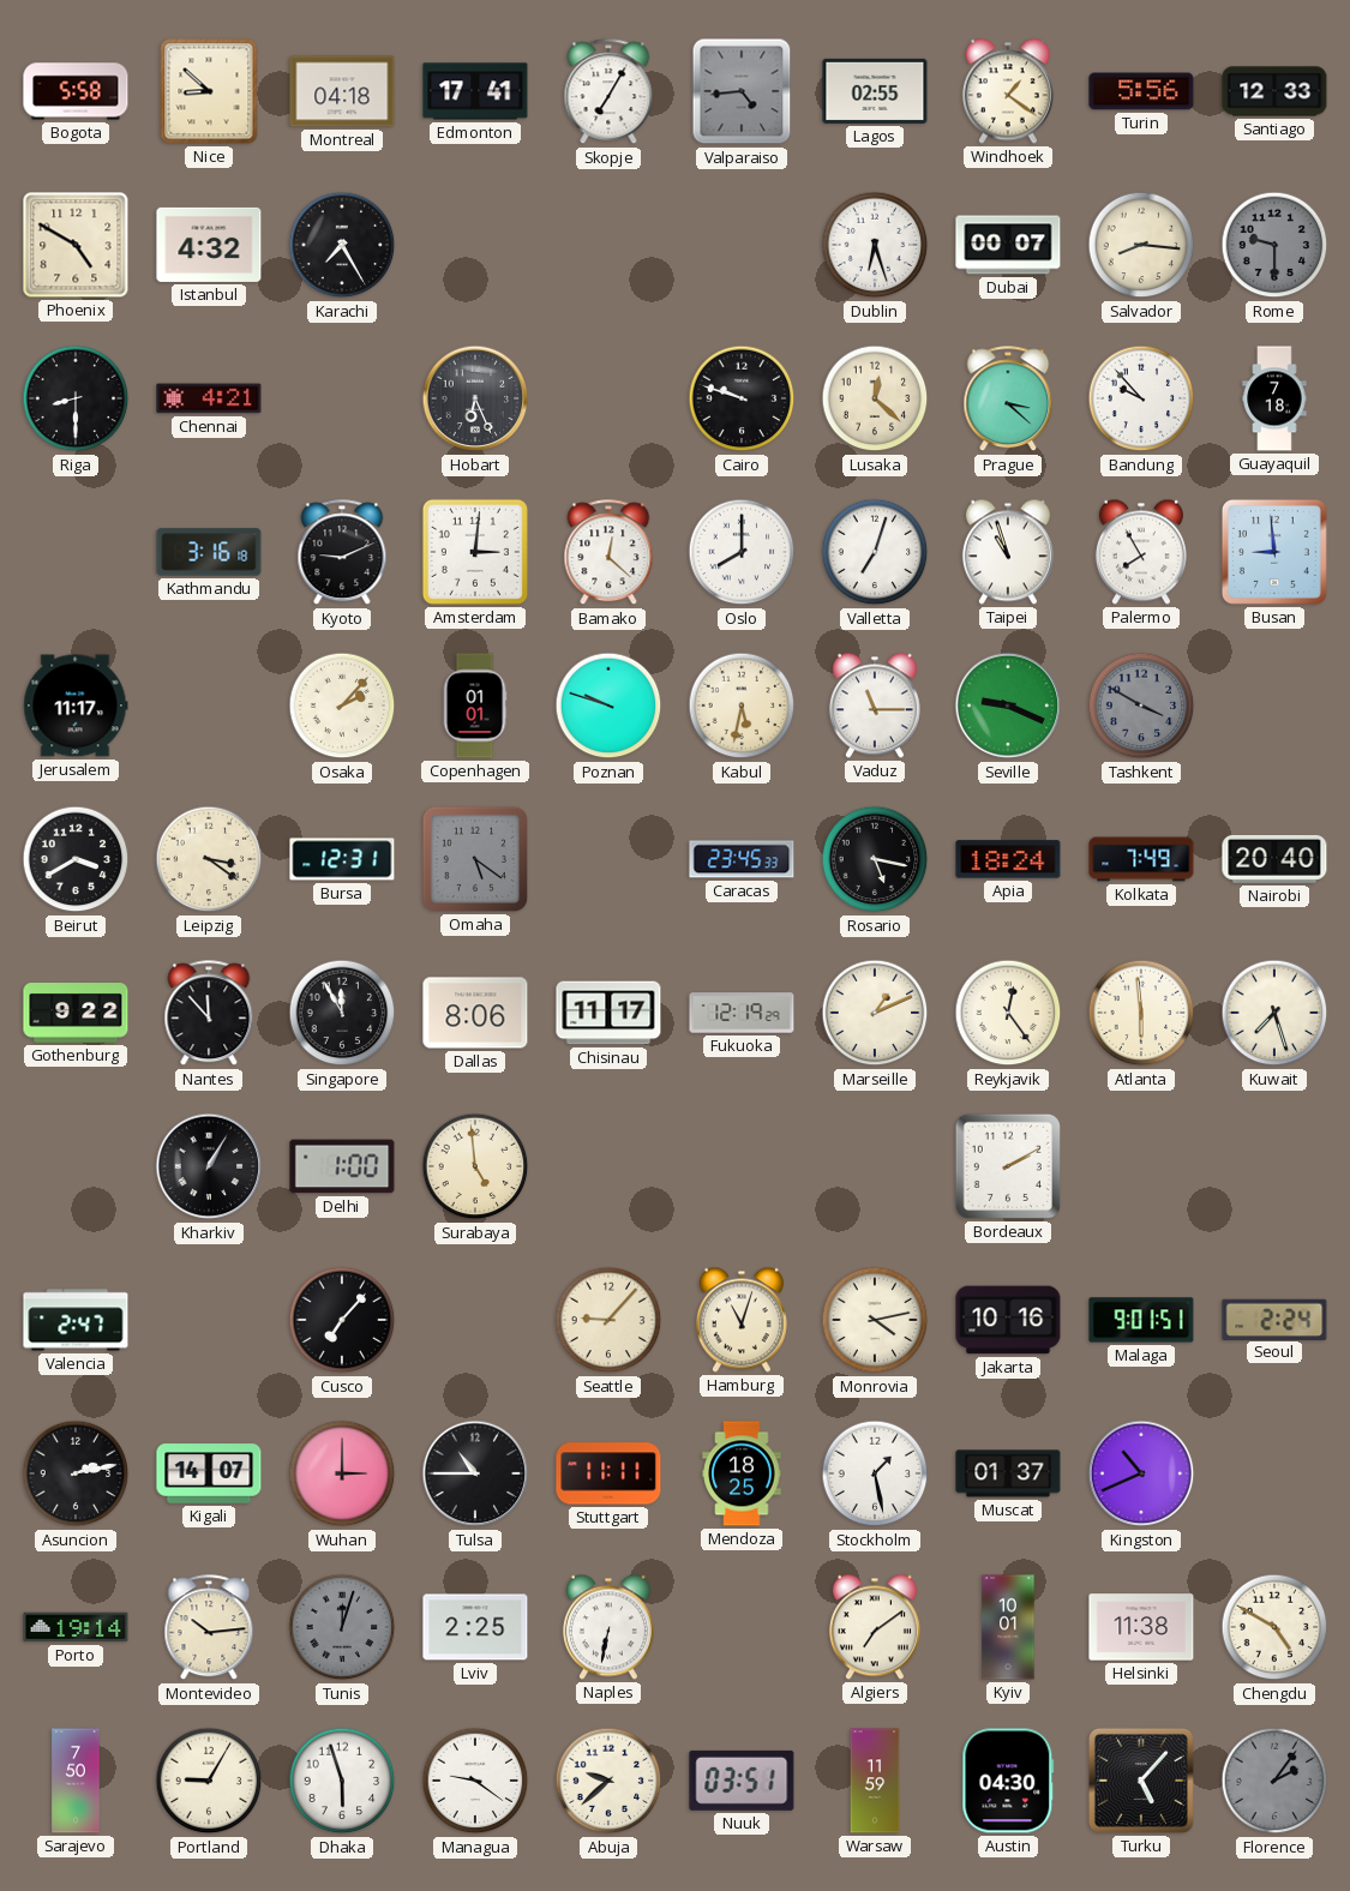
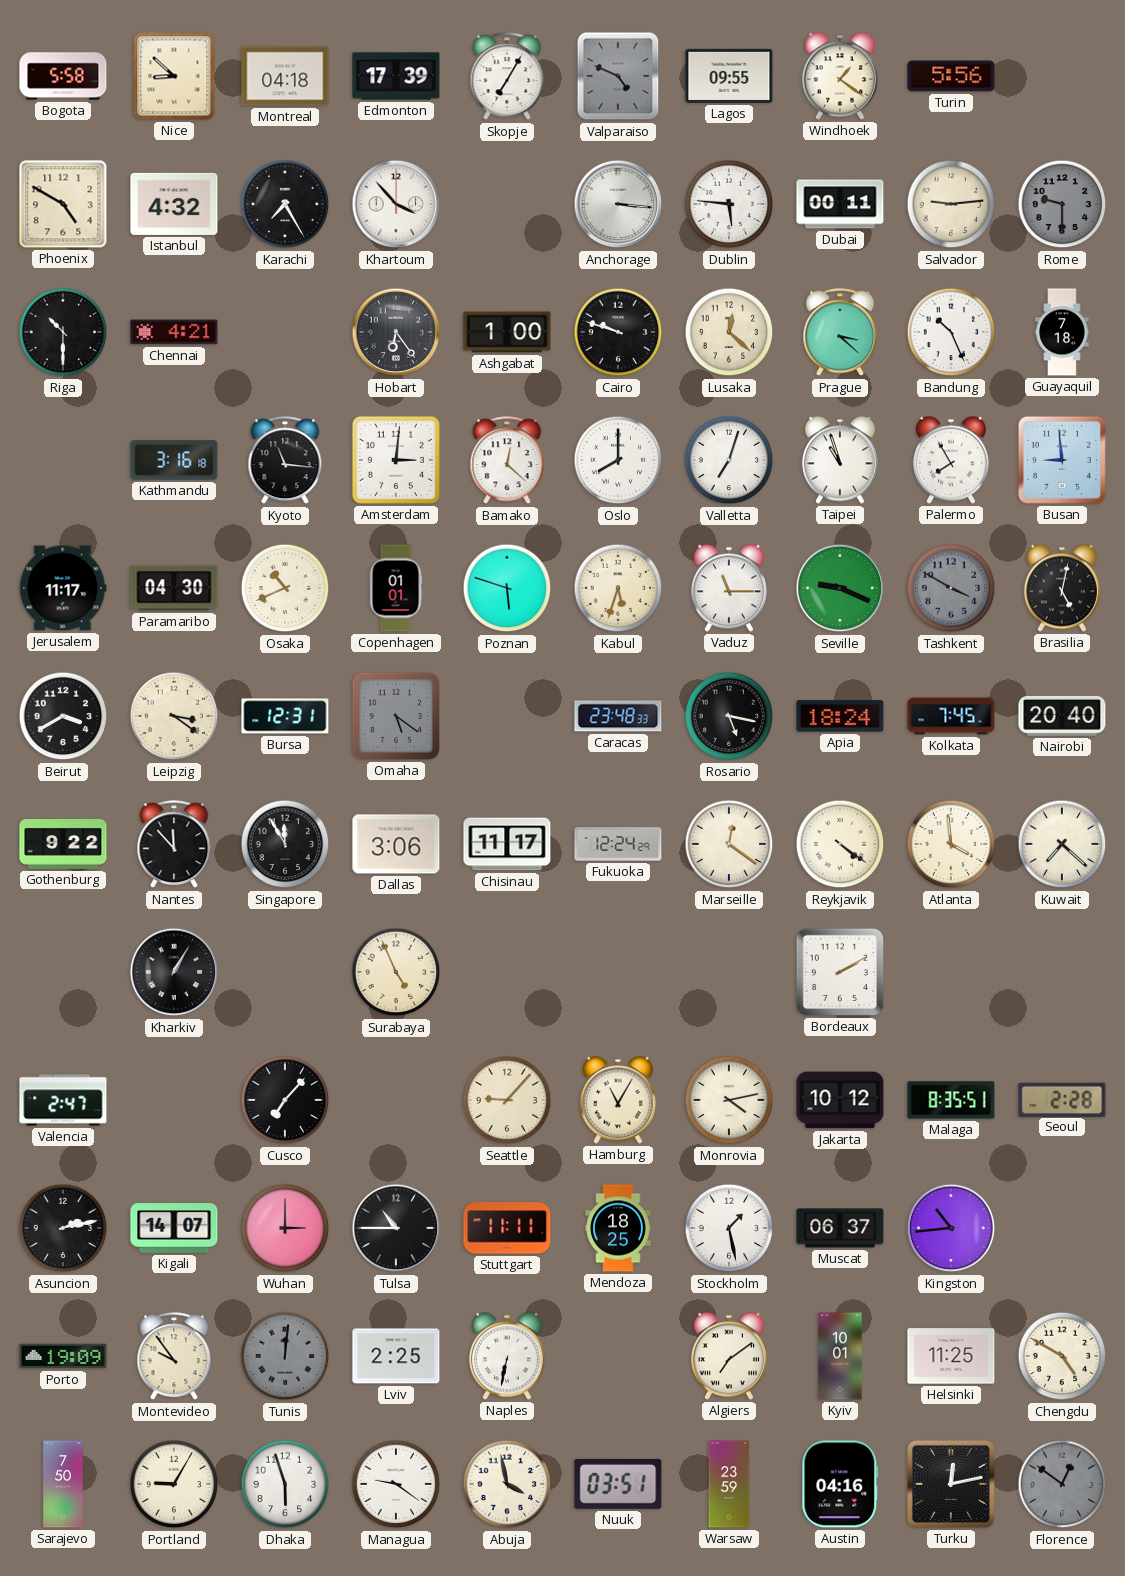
Edmonton: 17:41 -> 17:39 (396, 76)
Valparaiso: 4:44 -> 4:49 (618, 76)
Lagos: 02:55 -> 09:55 (729, 76)
Santiago: 12:33 -> none (1274, 91)
Khartoum: none -> 3:53 (396, 204)
Anchorage: none -> 3:16 (618, 204)
Dublin: 6:27 -> 5:46 (729, 204)
Dubai: 00:07 -> 00:11 (840, 204)
Salvador: 8:16 -> 9:14 (951, 204)
Riga: 8:30 -> 10:30 (63, 332)
Hobart: 6:26 -> 6:24 (396, 332)
Ashgabat: none -> 1:00 (507, 332)
Bandung: 9:53 -> 10:26 (951, 332)
Kyoto: 9:11 -> 11:16 (285, 461)
Paramaribo: none -> 04:30 (174, 588)
Osaka: 2:07 -> 10:41 (285, 588)
Poznan: 9:48 -> 5:48 (507, 588)
Kabul: 5:32 -> 5:33 (618, 588)
Brasilia: none -> 5:02 (1062, 588)
Caracas: 23:45 -> 23:48 (618, 716)
Kolkata: 7:49 -> 7:45 (951, 716)
Dallas: 8:06 -> 3:06 (396, 844)
Fukuoka: 12:19 -> 12:24 (618, 844)
Marseille: 1:11 -> 12:21 (729, 844)
Reykjavik: 12:24 -> 4:21 (840, 844)
Atlanta: 5:59 -> 3:59 (951, 844)
Kuwait: 7:27 -> 7:22 (1062, 844)
Delhi: 1:00 -> none (342, 1166)
Surabaya: 4:59 -> 4:56 (396, 972)
Hamburg: 11:03 -> 11:05 (618, 1100)
Jakarta: 10:16 -> 10:12 (840, 1100)
Malaga: 9:01 -> 8:35 (951, 1100)
Seoul: 2:24 -> 2:28 (1062, 1099)
Muscat: 01:37 -> 06:37 (840, 1228)
Kingston: 10:41 -> 10:44 (951, 1228)
Porto: 19:14 -> 19:09 (63, 1356)
Montevideo: 10:14 -> 9:54 (174, 1357)
Tunis: 12:03 -> 12:01 (285, 1356)
Helsinki: 11:38 -> 11:25 (951, 1356)
Abuja: 9:38 -> 3:58 (507, 1484)
Warsaw: 11:59 -> 23:59 (729, 1484)
Austin: 04:30 -> 04:16 (840, 1484)
Turku: 5:07 -> 12:13 (951, 1484)
Florence: 2:06 -> 12:51 (1062, 1484)
